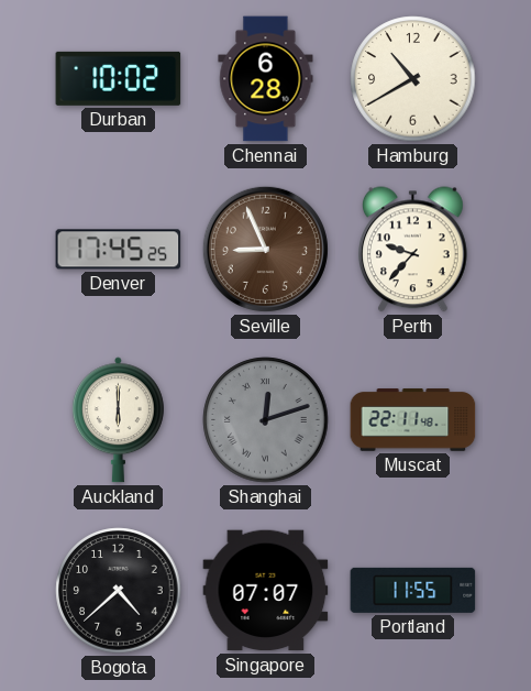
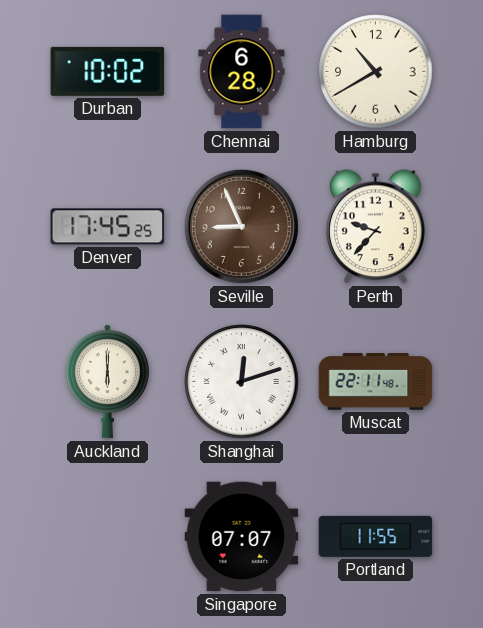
Shanghai dial: grey -> white (242, 382)
Bogota: 4:38 -> none (119, 591)
